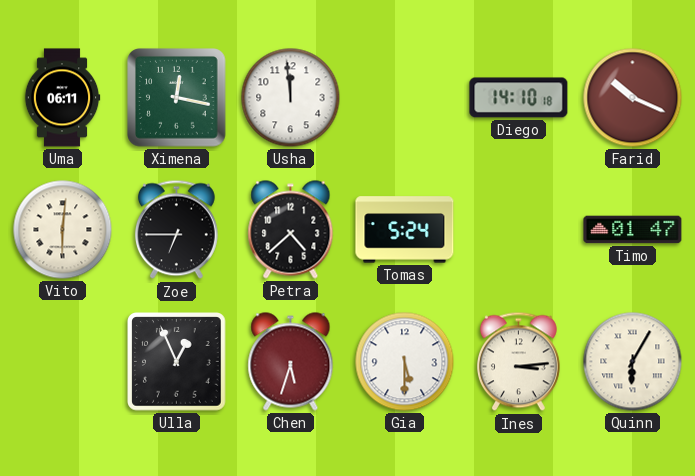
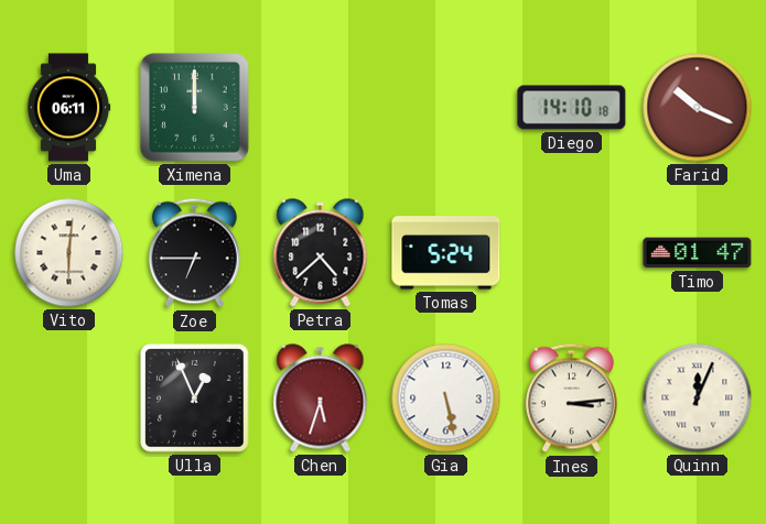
Ximena: 12:17 -> 12:00 (195, 108)
Usha: 11:59 -> none (291, 98)
Gia: 5:30 -> 5:28 (446, 399)
Quinn: 6:05 -> 12:04 (698, 399)
